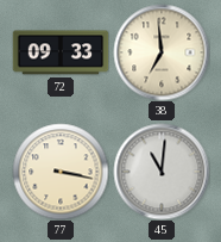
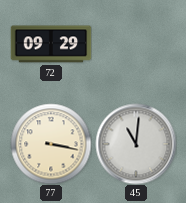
72: 09:33 -> 09:29 (51, 44)
38: 6:59 -> none (162, 52)
